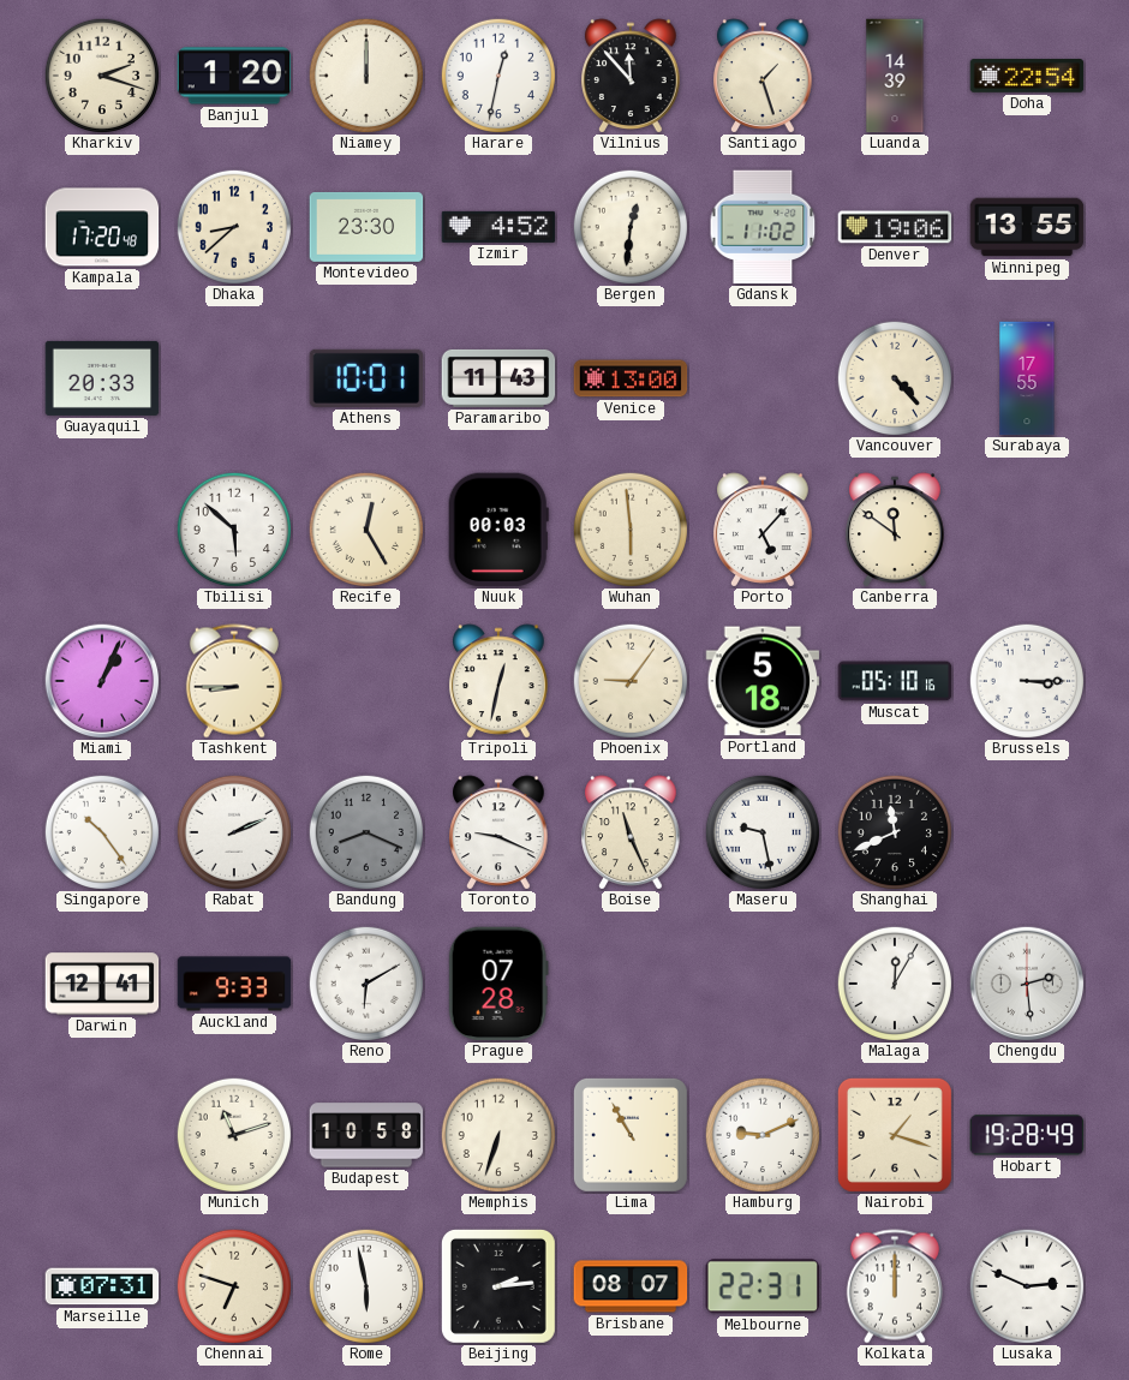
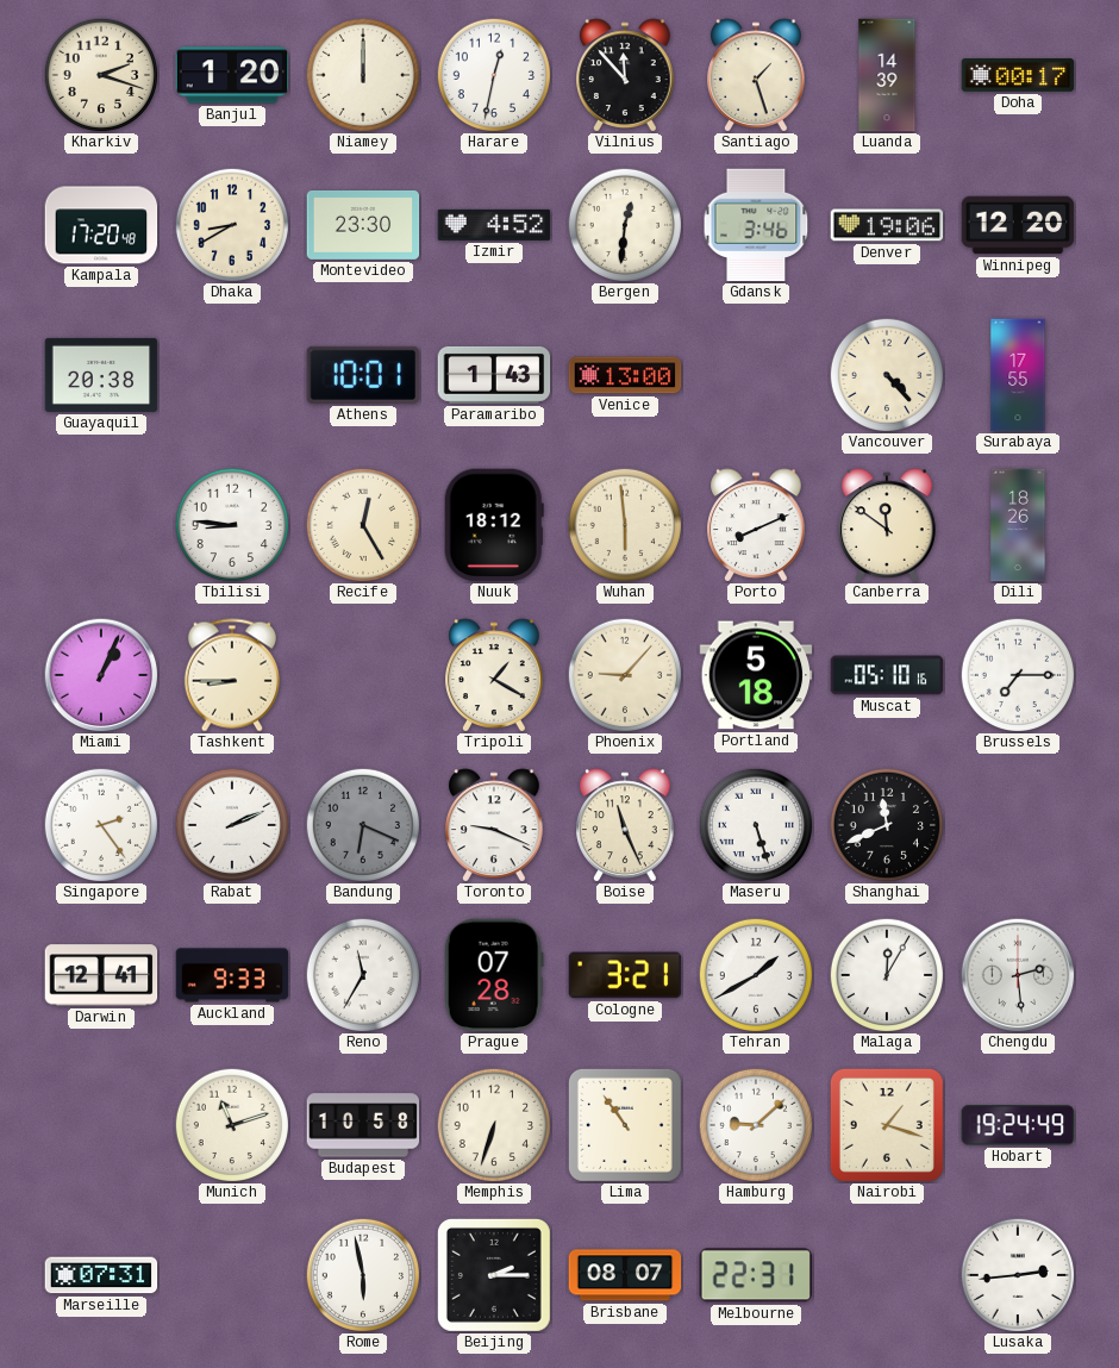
Doha: 22:54 -> 00:17 (1018, 76)
Dhaka: 8:38 -> 8:40 (231, 224)
Gdansk: 11:02 -> 3:46 (756, 225)
Winnipeg: 13:55 -> 12:20 (1018, 225)
Guayaquil: 20:33 -> 20:38 (101, 375)
Paramaribo: 11:43 -> 1:43 (494, 375)
Tbilisi: 5:52 -> 8:46 (231, 524)
Nuuk: 00:03 -> 18:12 (494, 525)
Porto: 5:07 -> 8:11 (756, 525)
Dili: none -> 18:26 (1018, 525)
Tripoli: 12:32 -> 1:20 (494, 675)
Phoenix: 9:06 -> 9:07 (624, 674)
Brussels: 3:15 -> 7:15 (1017, 674)
Singapore: 10:24 -> 2:24 (100, 824)
Bandung: 8:19 -> 6:19 (362, 824)
Maseru: 9:28 -> 5:27 (755, 824)
Reno: 6:10 -> 11:35 (362, 974)
Cologne: none -> 3:21 (625, 975)
Tehran: none -> 1:40 (755, 974)
Lima: 10:55 -> 10:54 (625, 1125)
Hamburg: 9:11 -> 9:08 (755, 1124)
Hobart: 19:28 -> 19:24 (1018, 1125)
Chennai: 6:48 -> none (233, 1285)
Beijing: 2:14 -> 2:15 (494, 1275)
Kolkata: 12:00 -> none (895, 1286)
Lusaka: 2:49 -> 2:44 (1017, 1274)
